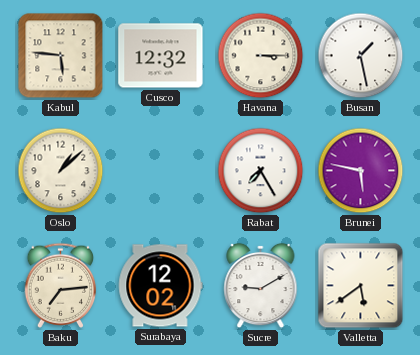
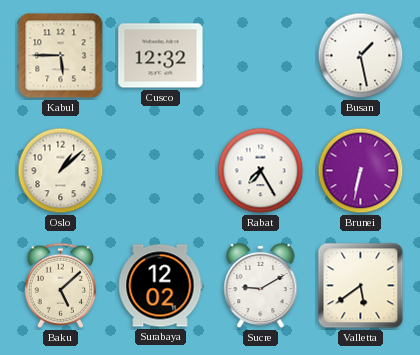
Kabul: 5:46 -> 5:45 (61, 56)
Havana: 3:15 -> none (261, 56)
Brunei: 5:47 -> 6:32 (361, 171)
Baku: 7:14 -> 5:08 (61, 285)
